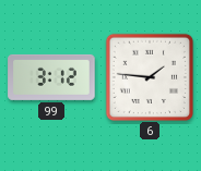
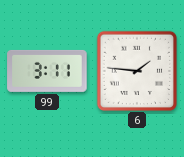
99: 3:12 -> 3:11 (47, 71)
